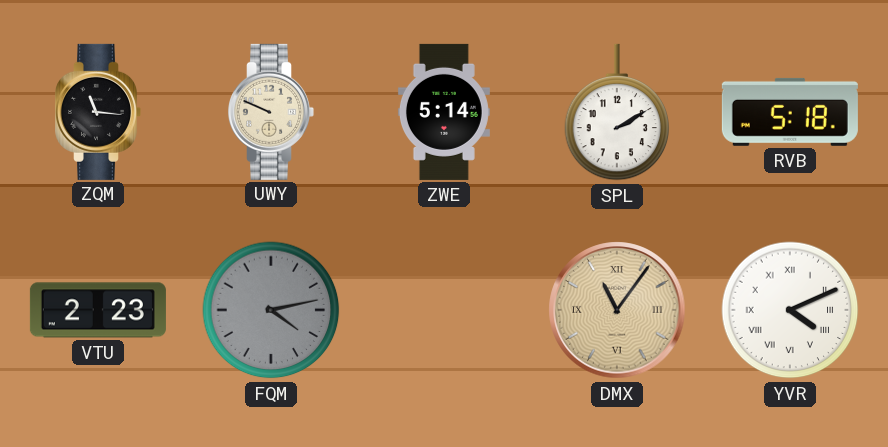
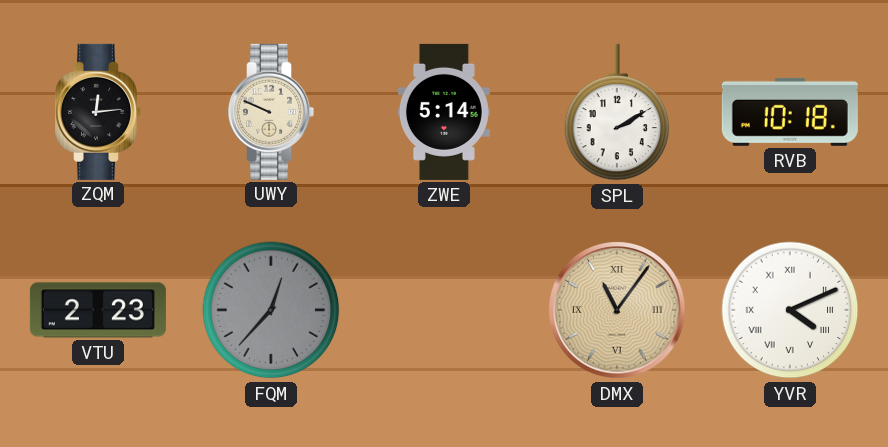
ZQM: 11:16 -> 12:14 (99, 112)
RVB: 5:18 -> 10:18 (790, 112)
FQM: 4:13 -> 12:37 (271, 310)
